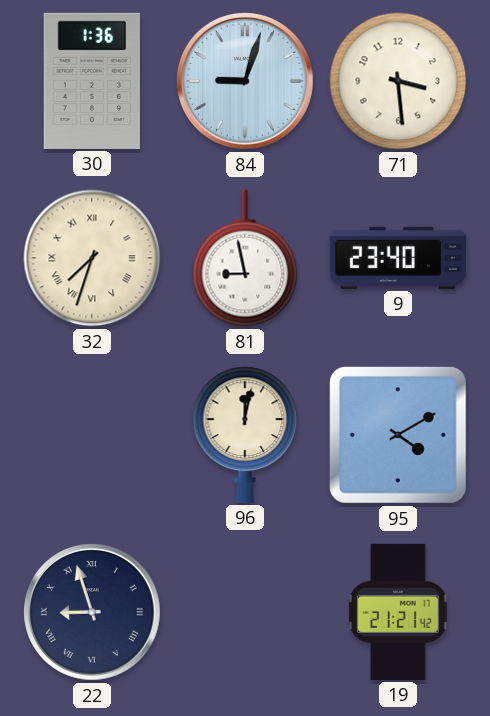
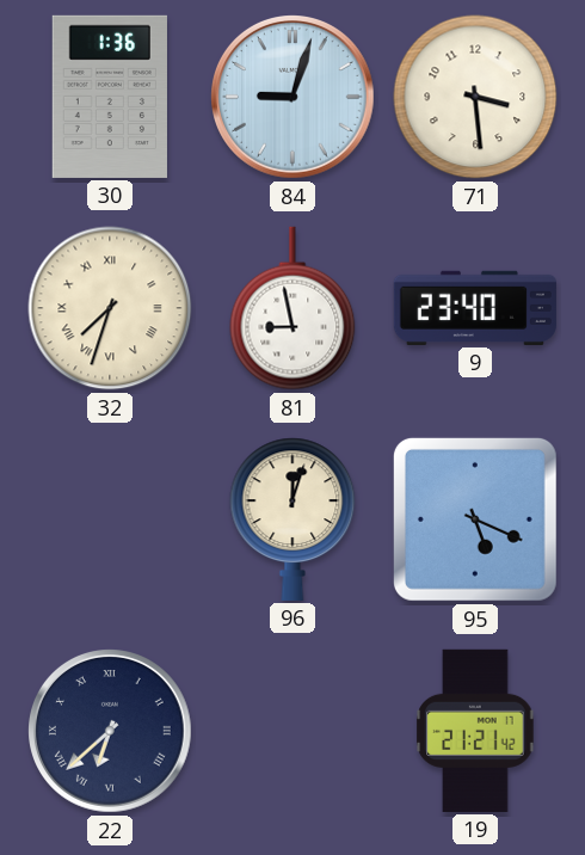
96: 12:02 -> 12:03 (292, 519)
95: 4:10 -> 5:19 (475, 519)
22: 8:57 -> 6:38 (111, 732)
